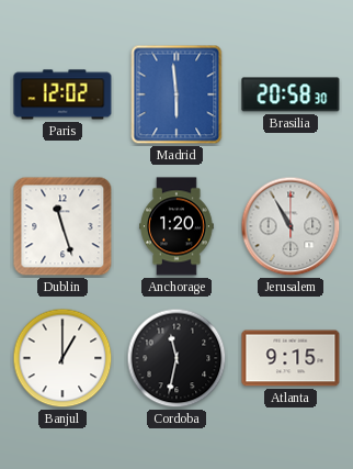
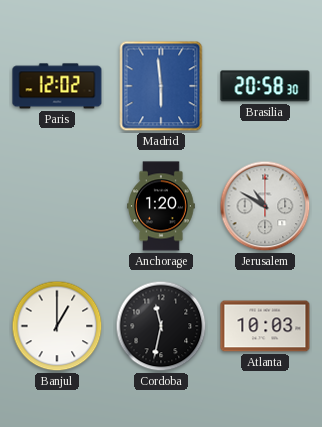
Dublin: 11:27 -> none (62, 226)
Jerusalem: 10:55 -> 10:50 (265, 206)
Atlanta: 9:15 -> 10:03 (265, 326)
